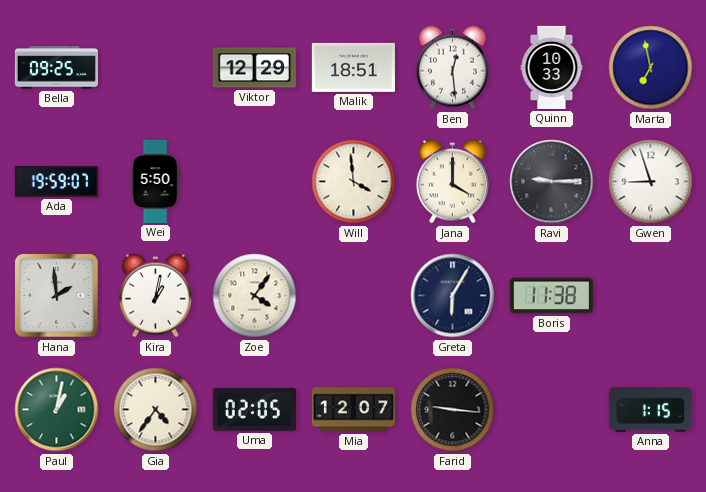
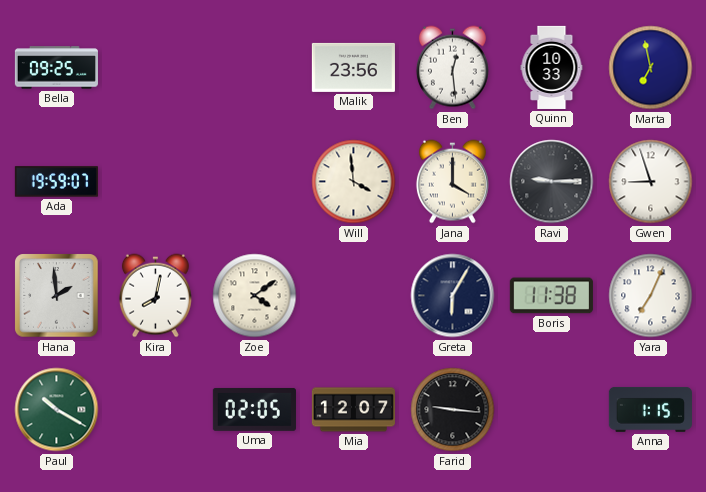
Viktor: 12:29 -> none (254, 68)
Malik: 18:51 -> 23:56 (353, 67)
Wei: 5:50 -> none (155, 181)
Kira: 1:02 -> 8:02 (155, 296)
Zoe: 4:06 -> 4:09 (255, 296)
Yara: none -> 7:04 (651, 296)
Paul: 1:02 -> 10:20 (57, 410)
Gia: 4:36 -> none (156, 410)
